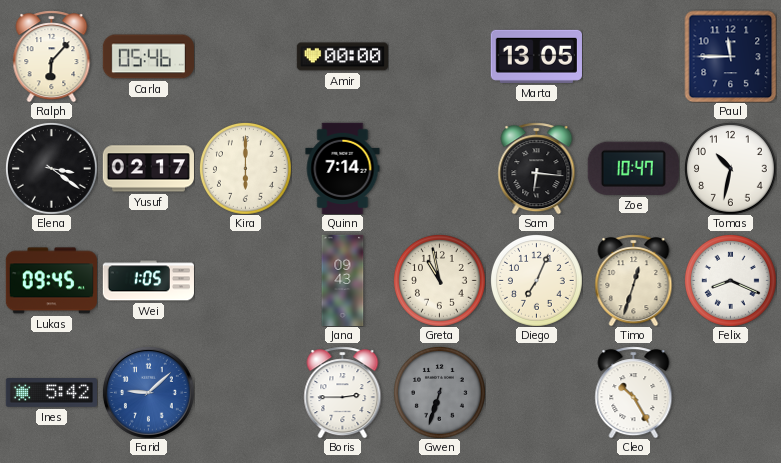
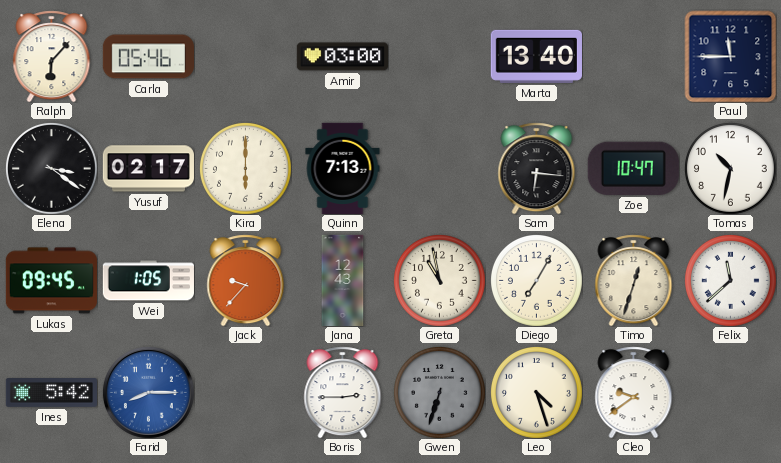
Amir: 00:00 -> 03:00 (342, 57)
Marta: 13:05 -> 13:40 (536, 56)
Quinn: 7:14 -> 7:13 (343, 168)
Jack: none -> 9:37 (246, 280)
Jana: 09:43 -> 12:43 (343, 280)
Diego: 7:04 -> 7:05 (536, 280)
Felix: 8:19 -> 11:38 (730, 280)
Farid: 9:08 -> 8:15 (148, 392)
Leo: none -> 4:27 (536, 392)
Cleo: 10:25 -> 9:39 (634, 392)
